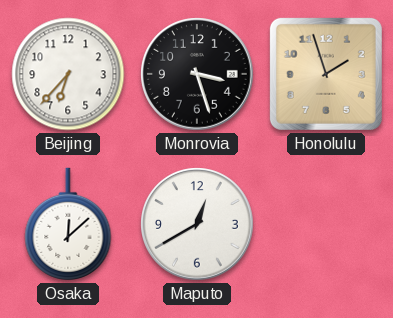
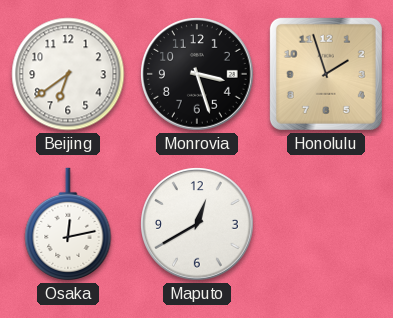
Beijing: 6:37 -> 6:39 (68, 74)
Osaka: 12:08 -> 12:13 (68, 224)
